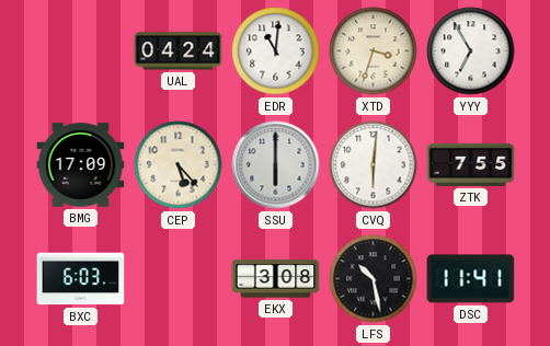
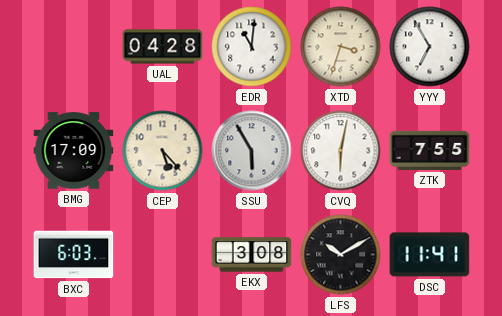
UAL: 04:24 -> 04:28 (163, 47)
SSU: 6:00 -> 5:55 (252, 151)
CVQ: 6:01 -> 6:02 (341, 151)
LFS: 10:28 -> 10:10 (341, 255)
